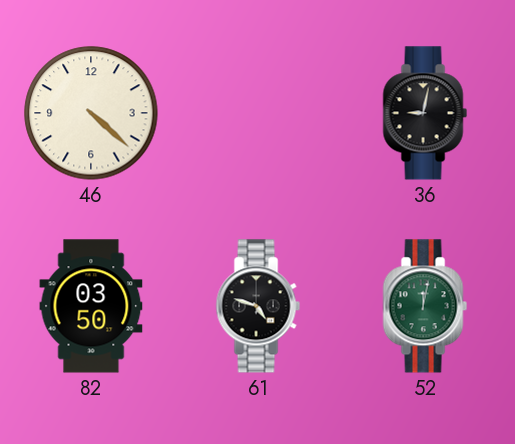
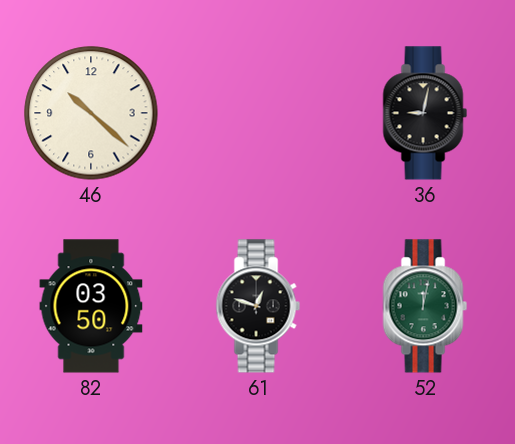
46: 4:22 -> 10:22 (91, 113)
61: 4:48 -> 12:48 (258, 306)
